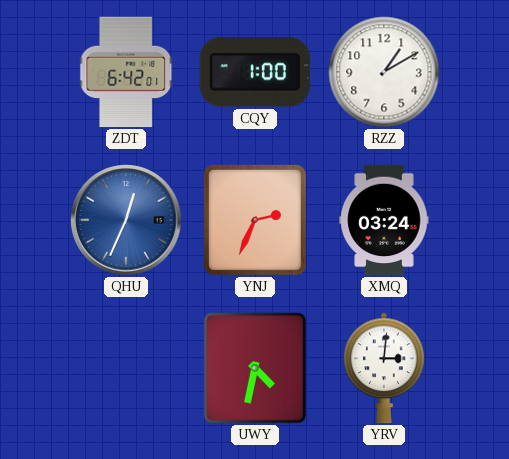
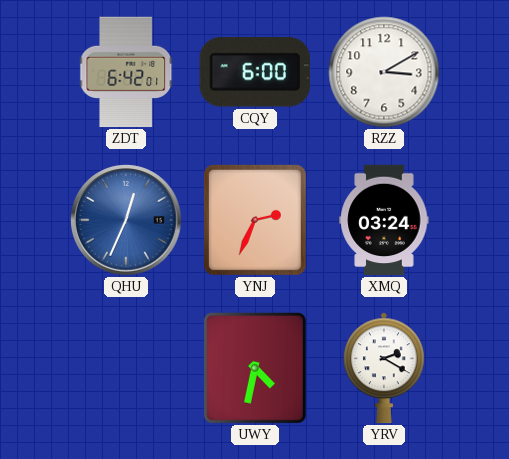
CQY: 1:00 -> 6:00 (255, 72)
RZZ: 1:10 -> 3:10 (384, 72)
YRV: 3:01 -> 2:20 (384, 368)
